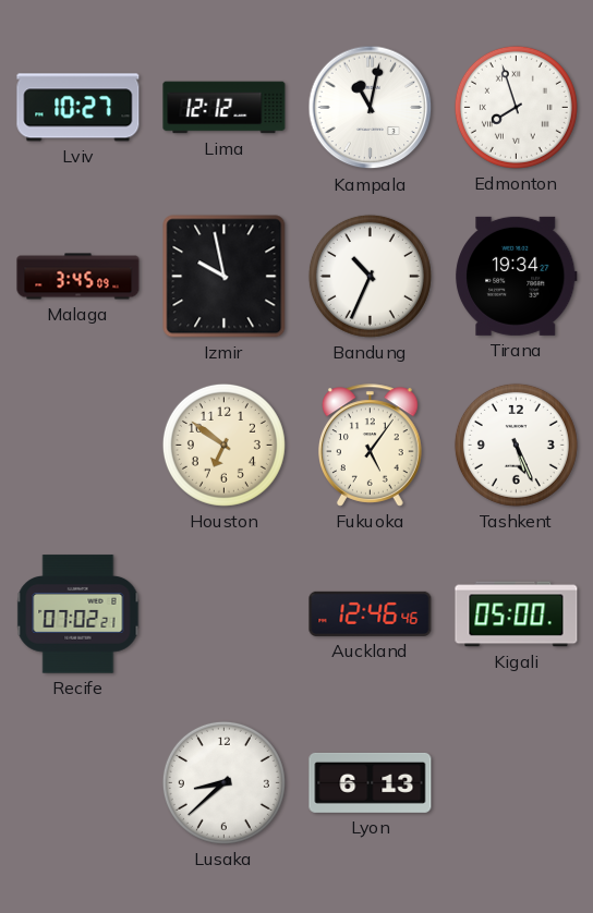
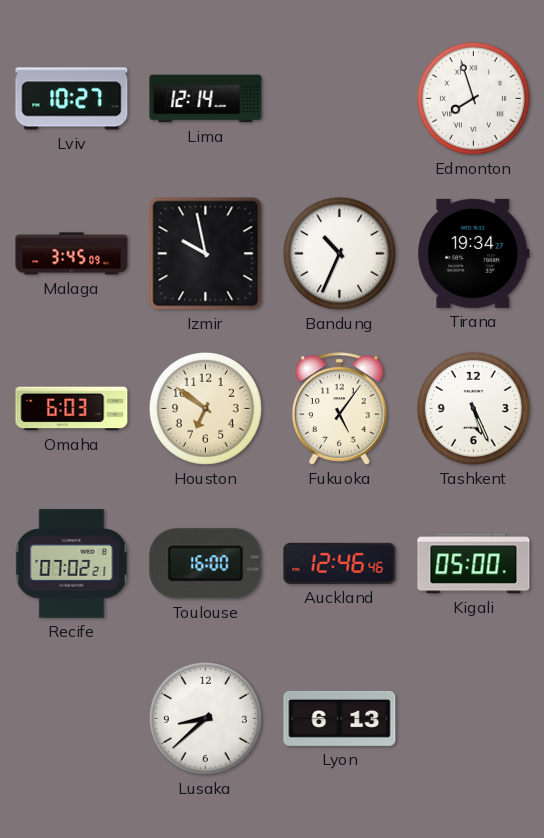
Lima: 12:12 -> 12:14 (206, 99)
Kampala: 11:02 -> none (371, 108)
Omaha: none -> 6:03 (72, 409)
Toulouse: none -> 16:00 (206, 564)
